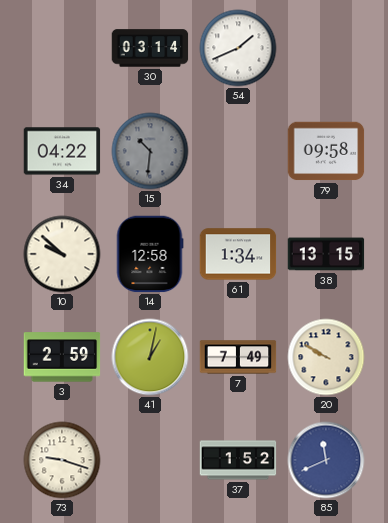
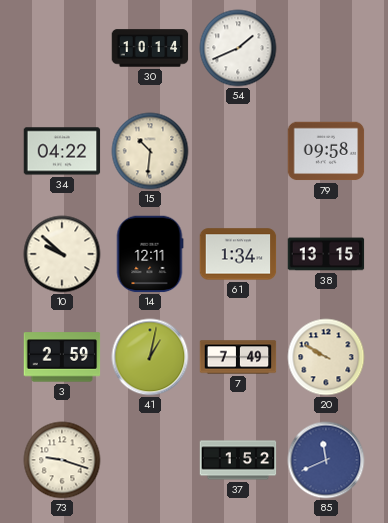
30: 03:14 -> 10:14 (150, 48)
15 dial: grey -> cream (150, 151)
14: 12:58 -> 12:11 (150, 254)
